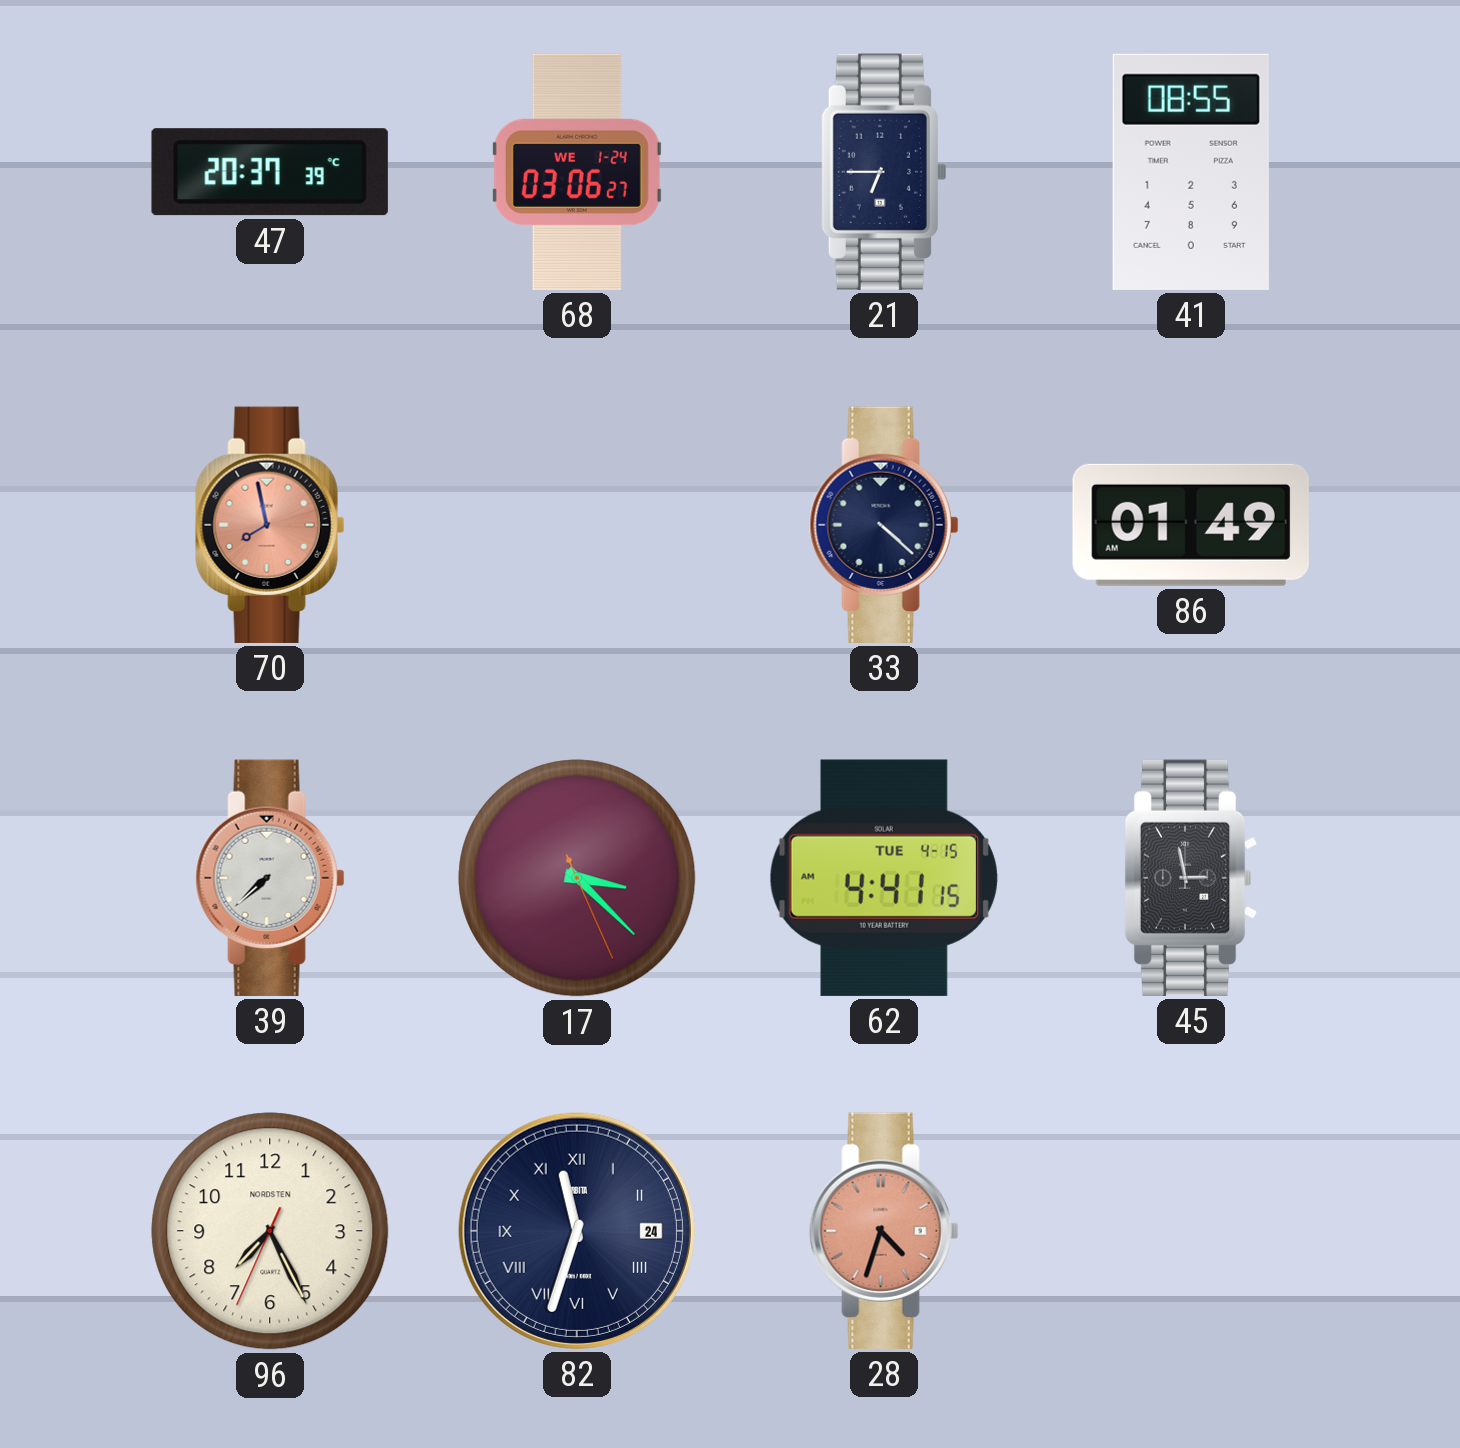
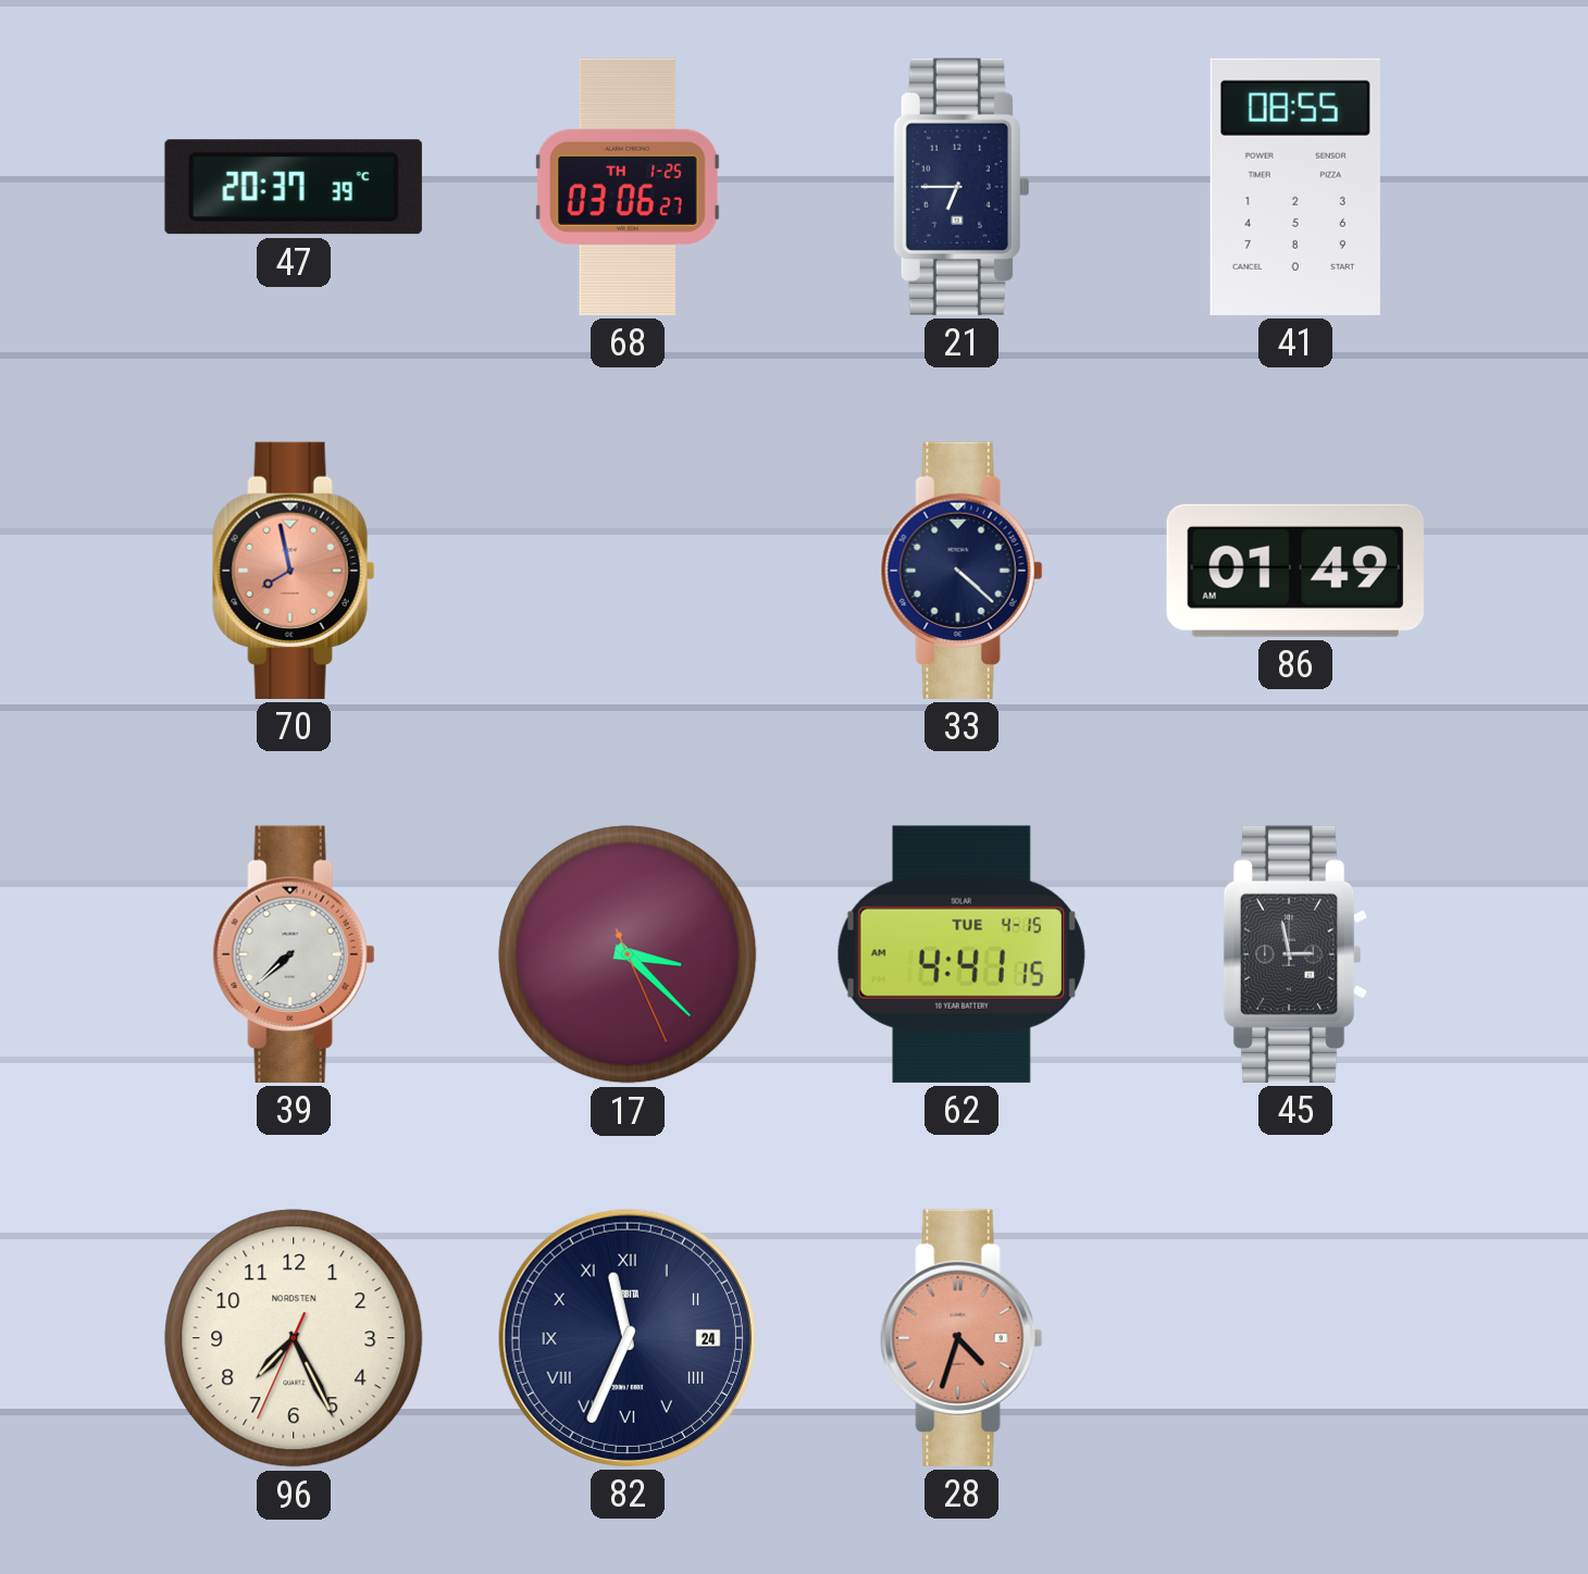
68 date: WE 1-24 -> TH 1-25 (628, 187)
82: 11:33 -> 11:34 (628, 1338)
